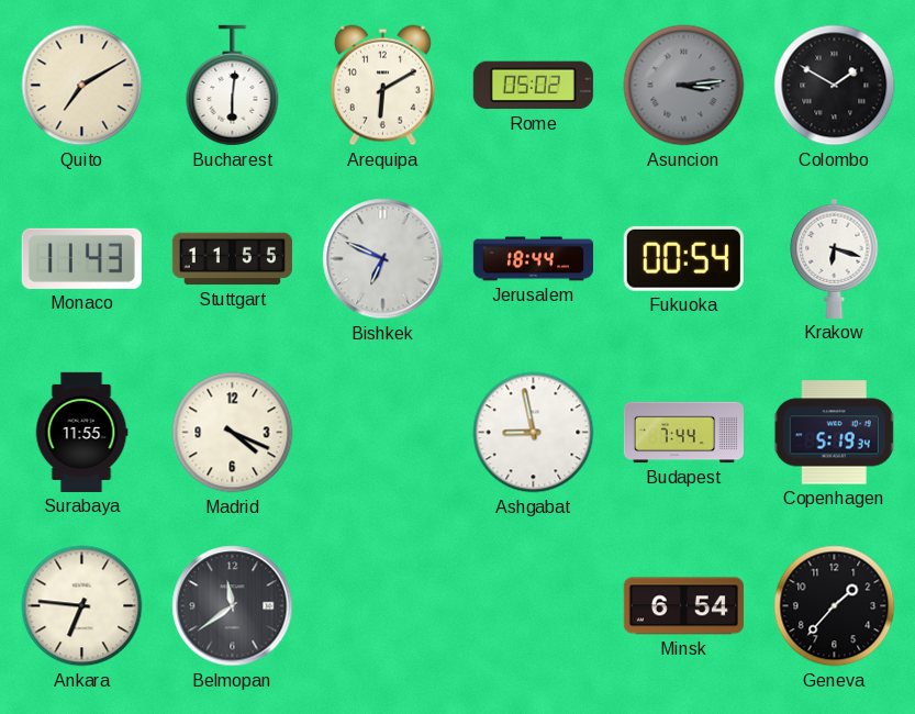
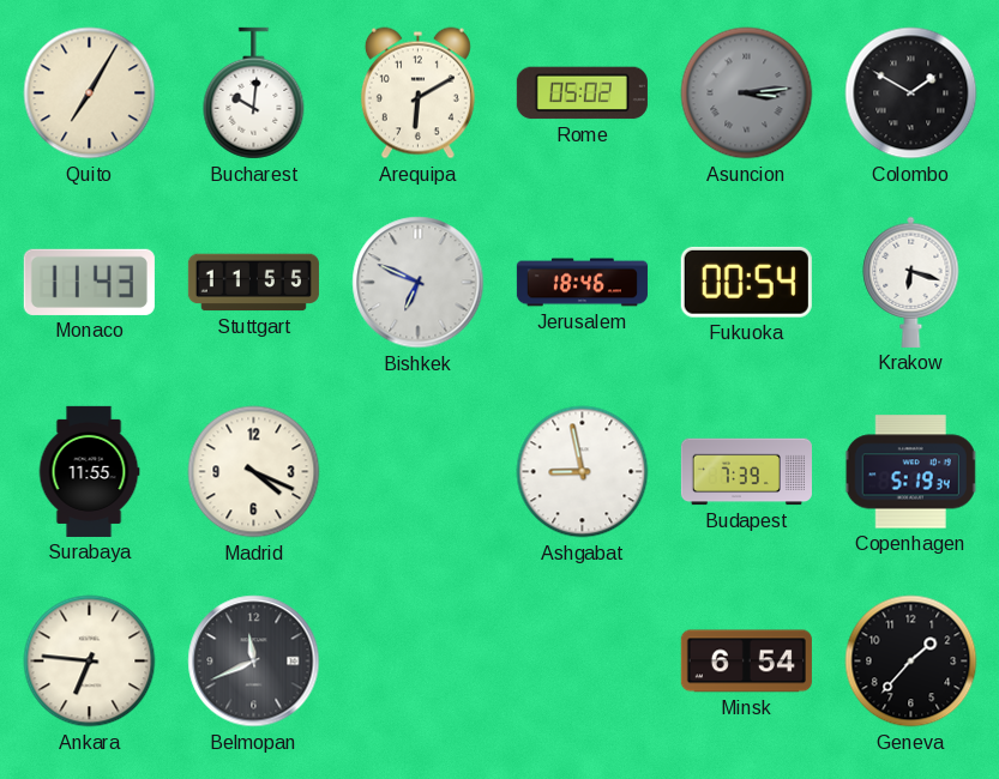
Quito: 7:10 -> 7:05 (90, 93)
Bucharest: 6:01 -> 10:01 (254, 93)
Jerusalem: 18:44 -> 18:46 (582, 283)
Budapest: 7:44 -> 7:39 (746, 472)
Belmopan: 11:39 -> 11:41 (254, 662)
